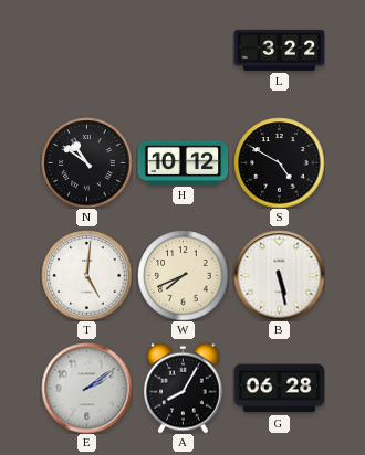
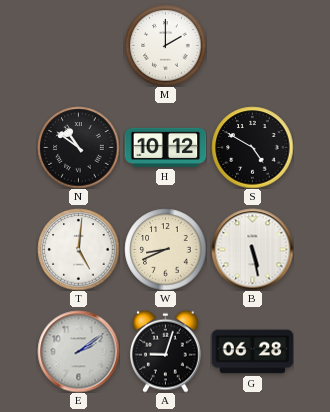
M: none -> 2:00 (165, 45)
L: 3:22 -> none (279, 50)
W: 7:41 -> 8:41 (165, 249)
A: 8:05 -> 9:03 (166, 351)
